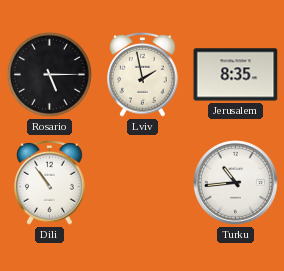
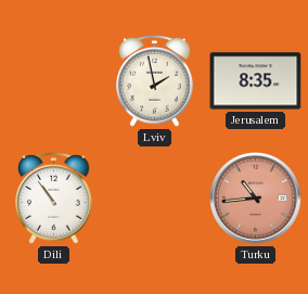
Rosario: 5:15 -> none (49, 74)
Turku dial: white -> salmon (256, 199)
